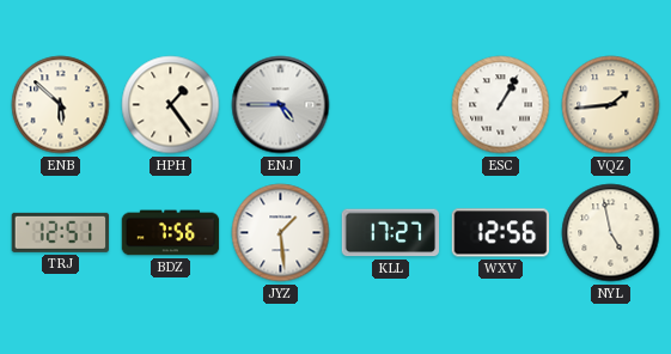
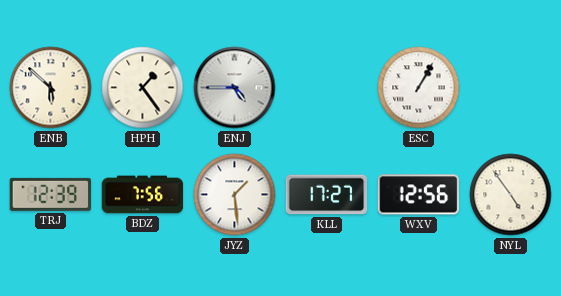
VQZ: 1:44 -> none (611, 105)
TRJ: 12:51 -> 12:39 (51, 194)
NYL: 4:58 -> 4:54 (511, 195)
